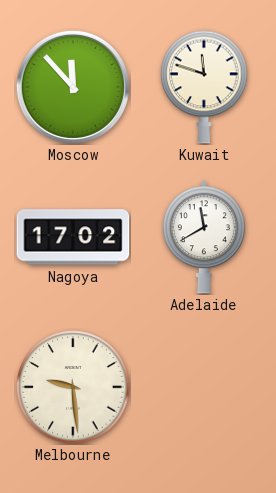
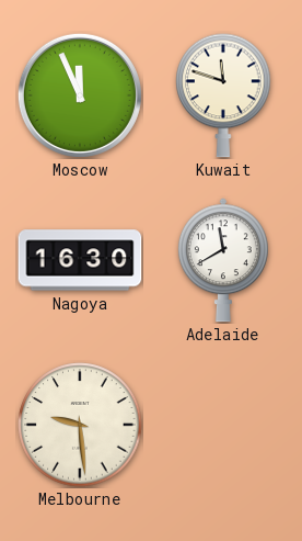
Moscow: 11:53 -> 11:56 (80, 95)
Nagoya: 17:02 -> 16:30 (80, 260)
